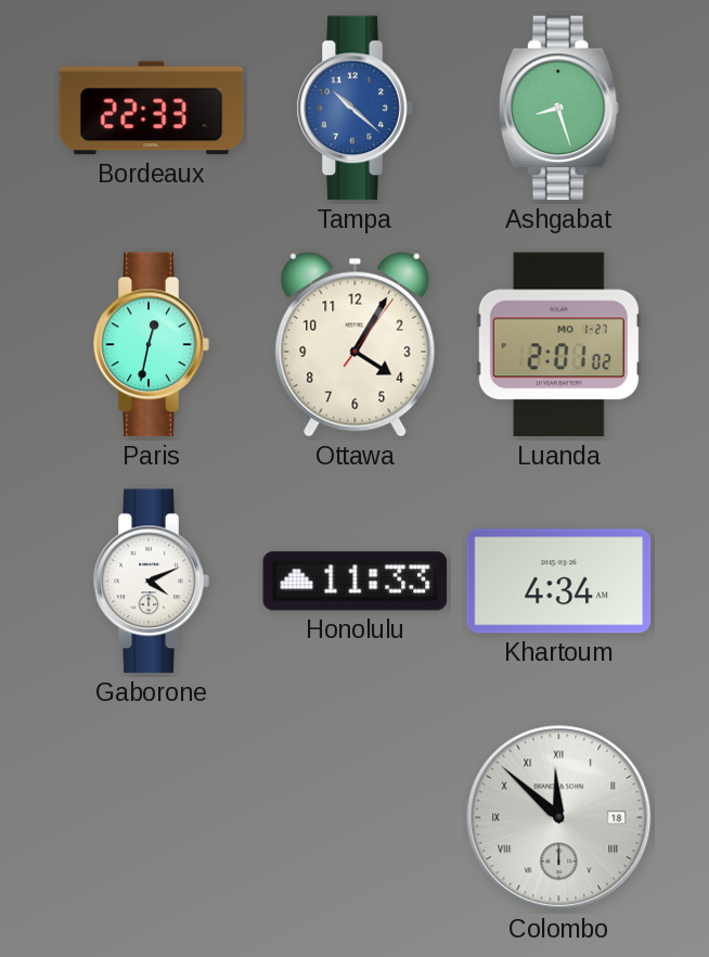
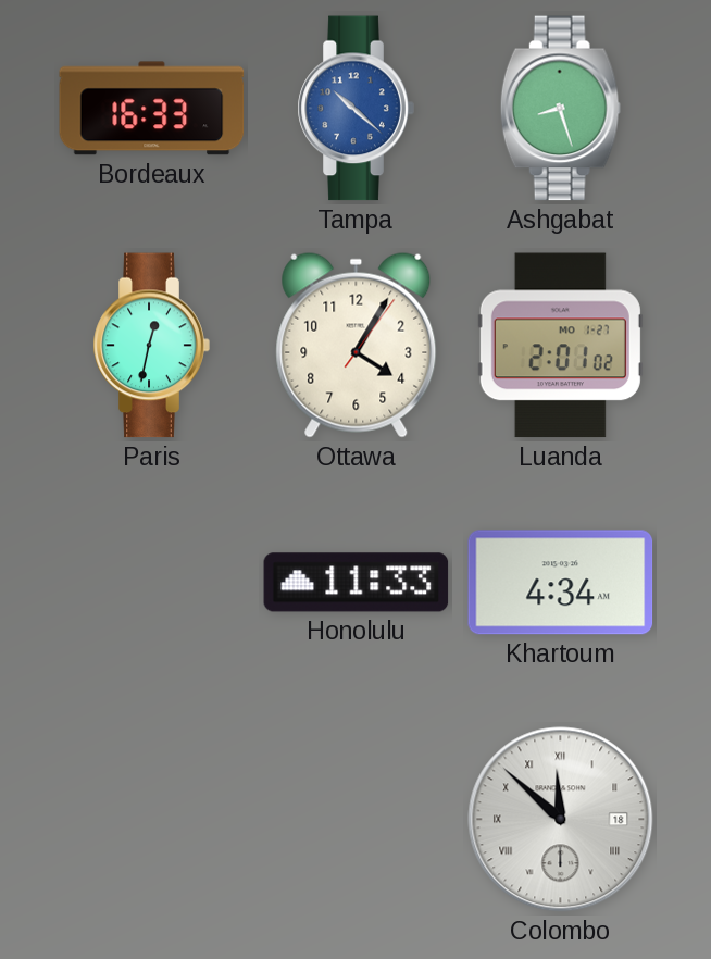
Bordeaux: 22:33 -> 16:33 (152, 109)
Gaborone: 4:11 -> none (151, 582)
